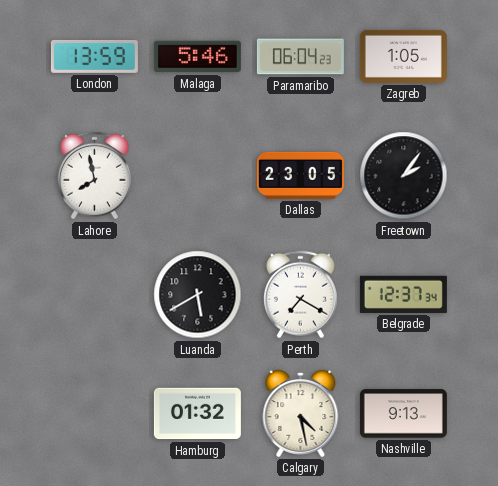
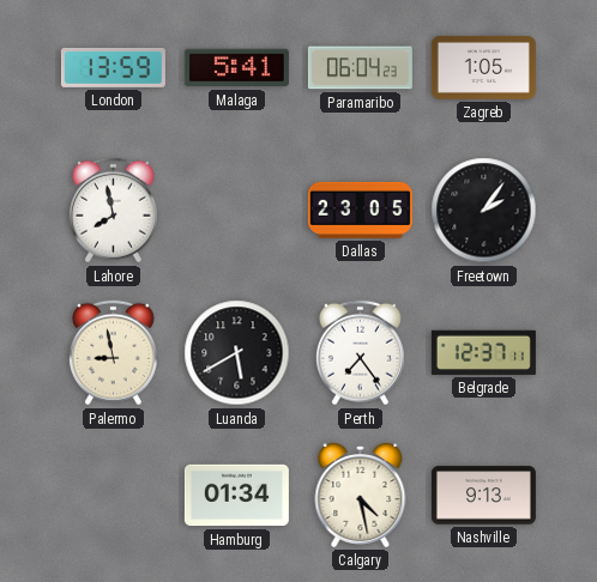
Malaga: 5:46 -> 5:41 (236, 68)
Palermo: none -> 8:58 (113, 353)
Perth: 7:20 -> 7:24 (360, 353)
Belgrade: 12:37:34 -> 12:37:11 (483, 352)
Hamburg: 01:32 -> 01:34 (236, 496)
